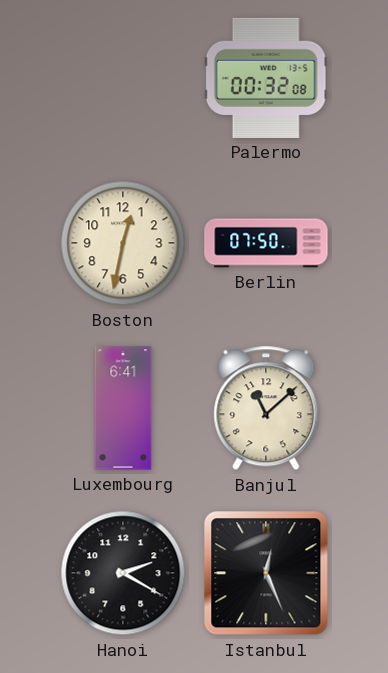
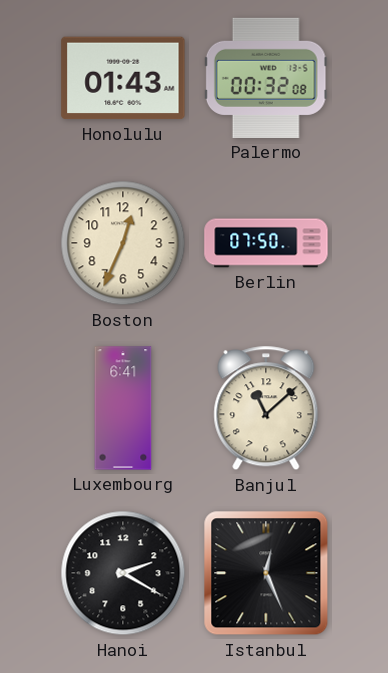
Honolulu: none -> 01:43 (123, 78)
Boston: 12:32 -> 12:34 (123, 243)
